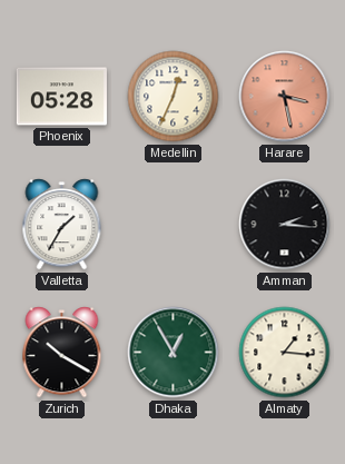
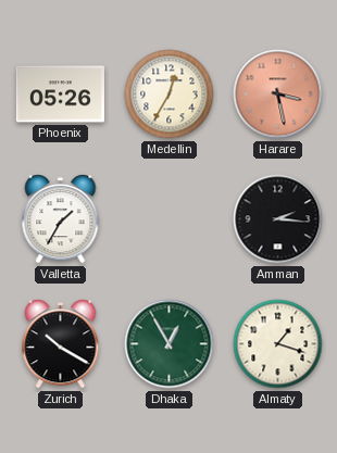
Phoenix: 05:28 -> 05:26 (60, 95)
Medellin: 12:34 -> 12:35 (170, 95)
Almaty: 1:16 -> 1:18 (278, 344)
